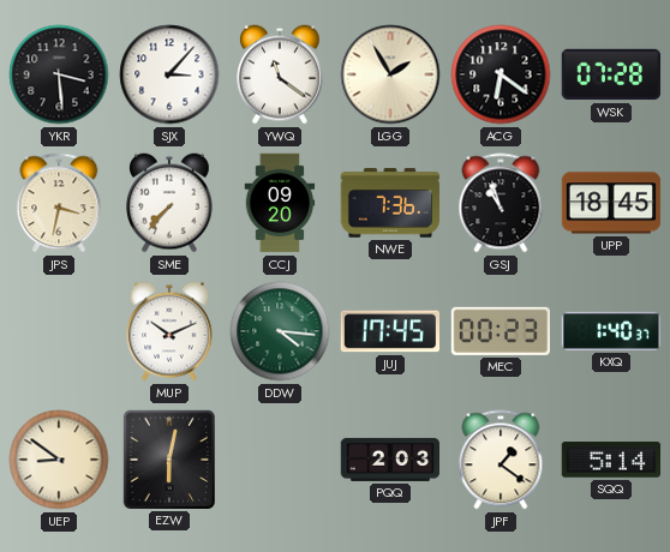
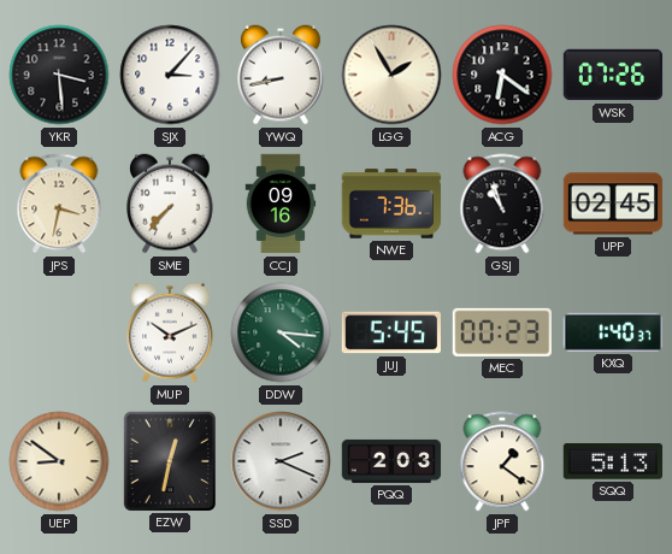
YWQ: 11:21 -> 8:43 (282, 75)
WSK: 07:28 -> 07:26 (613, 75)
CCJ: 09:20 -> 09:16 (281, 204)
UPP: 18:45 -> 02:45 (613, 204)
JUJ: 17:45 -> 5:45 (391, 332)
EZW: 6:02 -> 12:32 (170, 460)
SSD: none -> 2:19 (281, 461)
SQQ: 5:14 -> 5:13 (613, 461)
